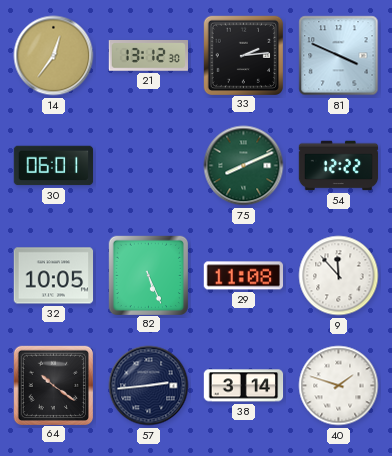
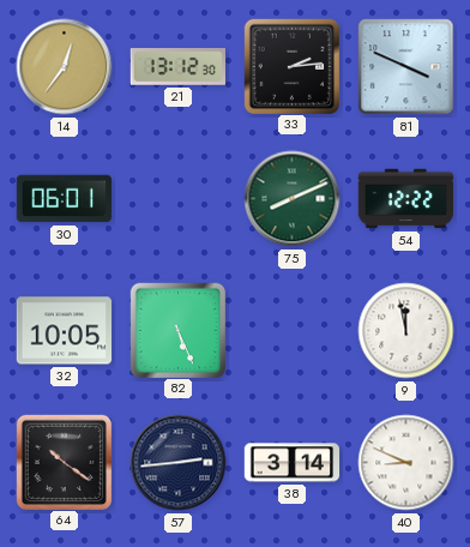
29: 11:08 -> none (243, 276)
9: 11:53 -> 11:58 (406, 331)
40: 1:48 -> 8:49 (406, 463)
